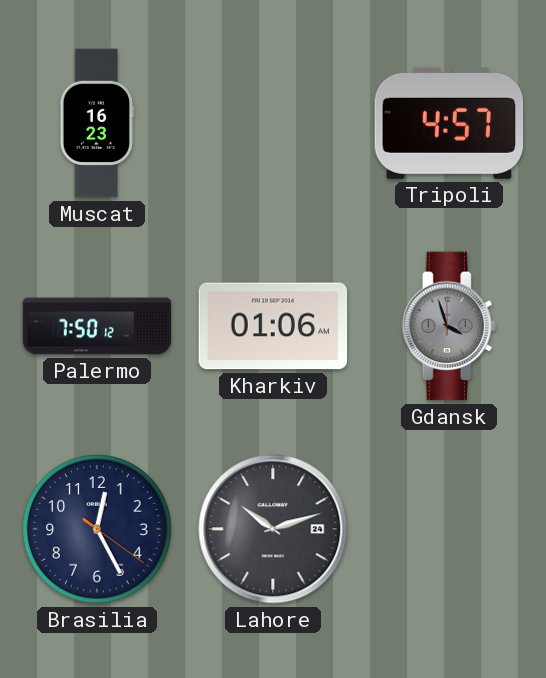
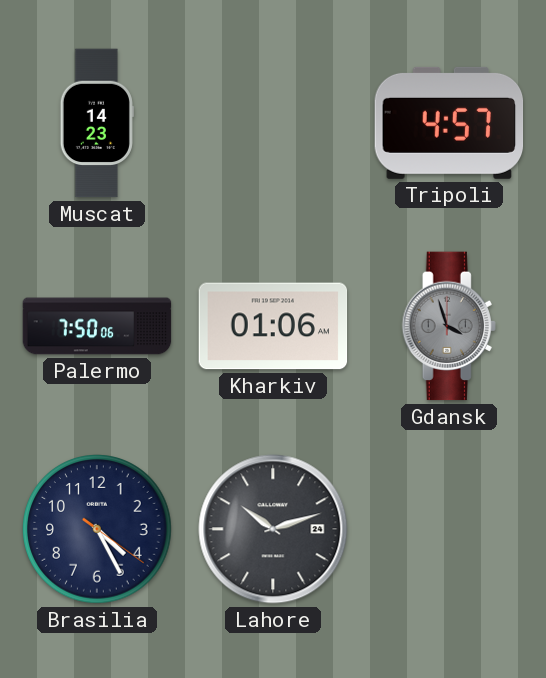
Muscat: 16:23 -> 14:23 (97, 123)
Palermo: 7:50:12 -> 7:50:06 (97, 326)
Brasilia: 12:25 -> 4:25 (97, 529)
